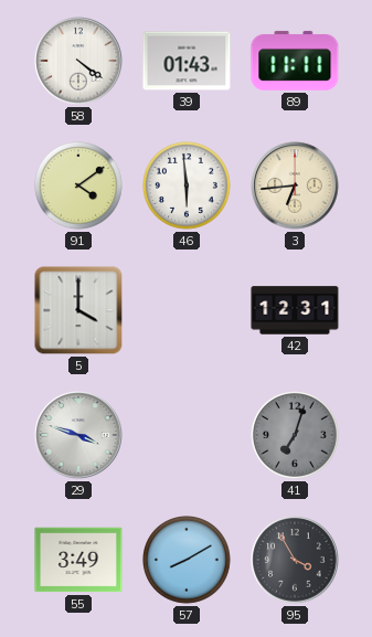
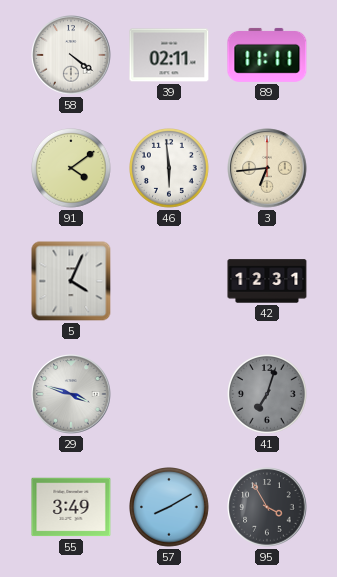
39: 01:43 -> 02:11 (169, 55)
5: 4:00 -> 4:04 (71, 281)
